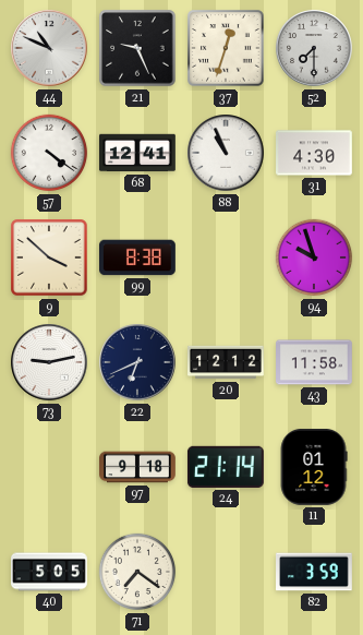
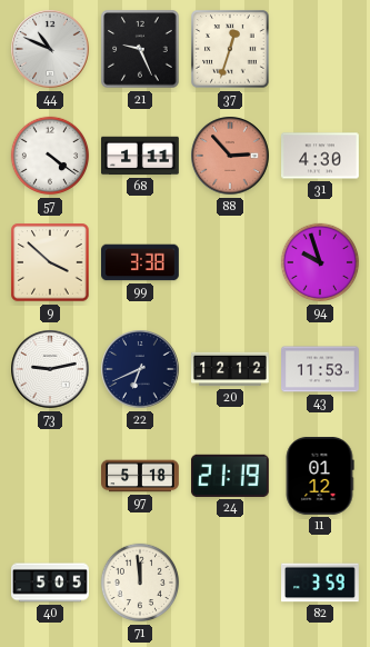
52: 7:30 -> none (314, 48)
68: 12:41 -> 1:11 (141, 156)
88: 10:56 -> 2:53 (230, 156)
88 dial: white -> salmon (230, 156)
99: 8:38 -> 3:38 (141, 262)
43: 11:58 -> 11:53 (321, 369)
97: 9:18 -> 5:18 (141, 476)
24: 21:14 -> 21:19 (230, 476)
71: 7:21 -> 11:59 (140, 583)
